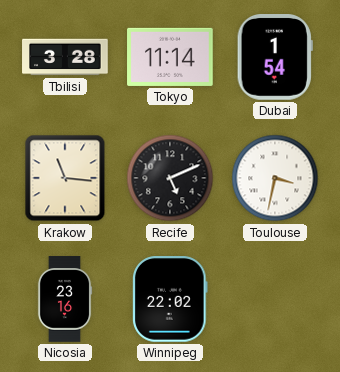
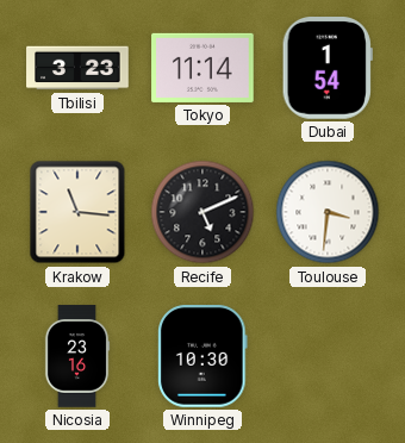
Tbilisi: 3:28 -> 3:23 (77, 68)
Toulouse: 3:32 -> 3:31 (328, 212)
Winnipeg: 22:02 -> 10:30 (202, 356)
